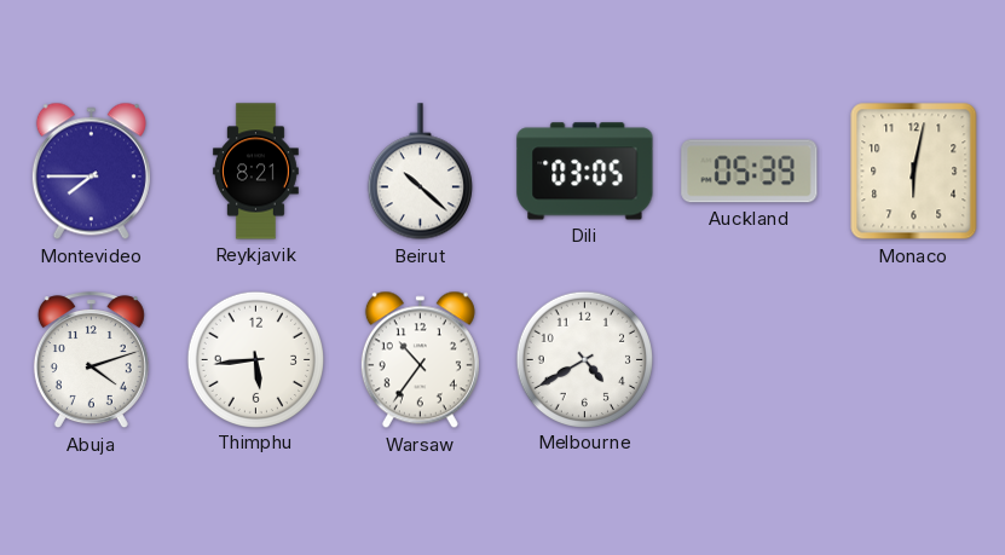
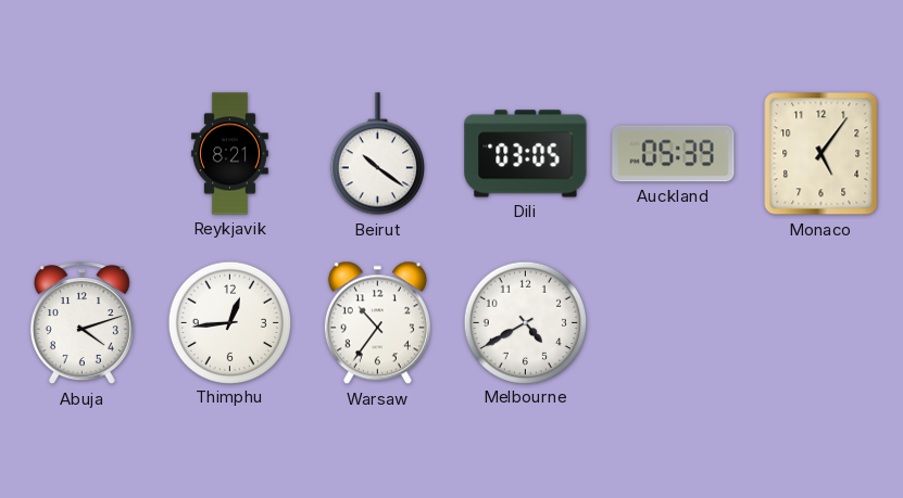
Montevideo: 7:45 -> none (91, 172)
Beirut: 10:22 -> 10:21 (377, 154)
Monaco: 6:02 -> 5:06 (822, 154)
Thimphu: 5:44 -> 12:44 (229, 322)
